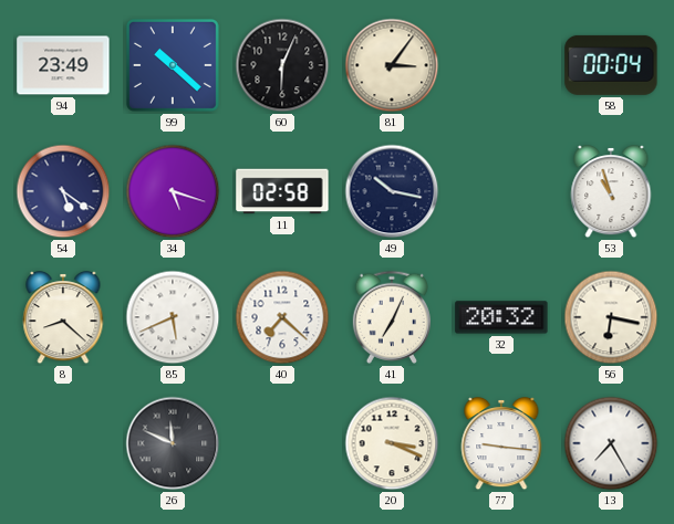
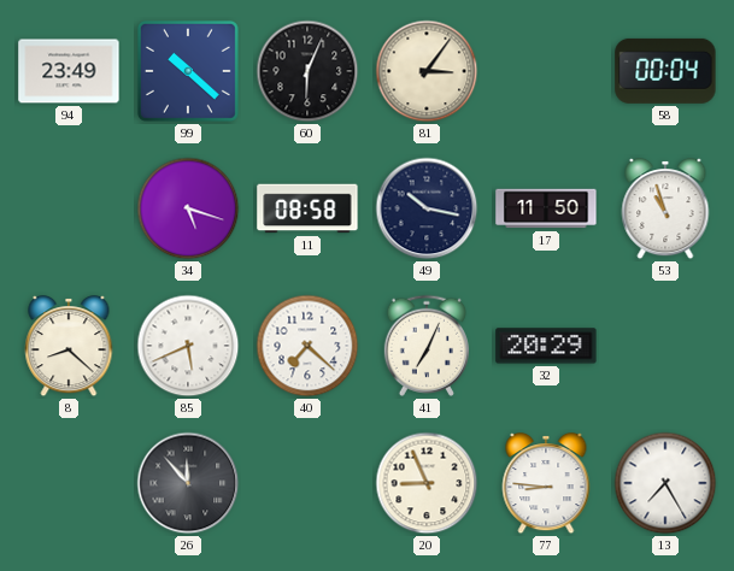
54: 5:21 -> none (63, 191)
11: 02:58 -> 08:58 (307, 208)
17: none -> 11:50 (546, 208)
32: 20:32 -> 20:29 (546, 346)
56: 6:17 -> none (611, 317)
26: 11:49 -> 11:53 (188, 483)
20: 3:19 -> 8:56 (427, 483)
77: 9:16 -> 8:46 (546, 484)
